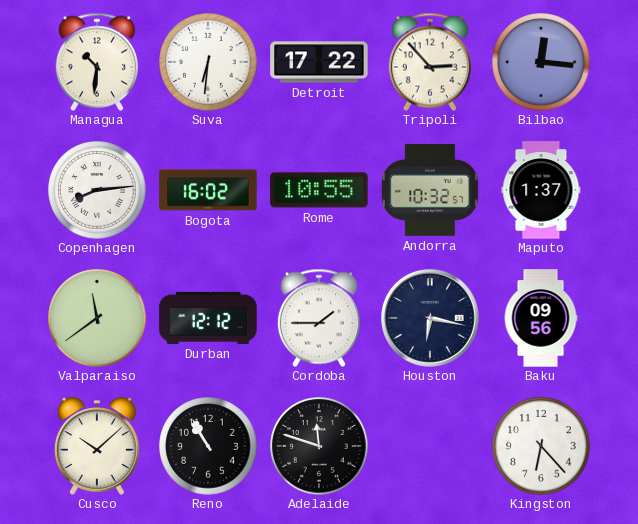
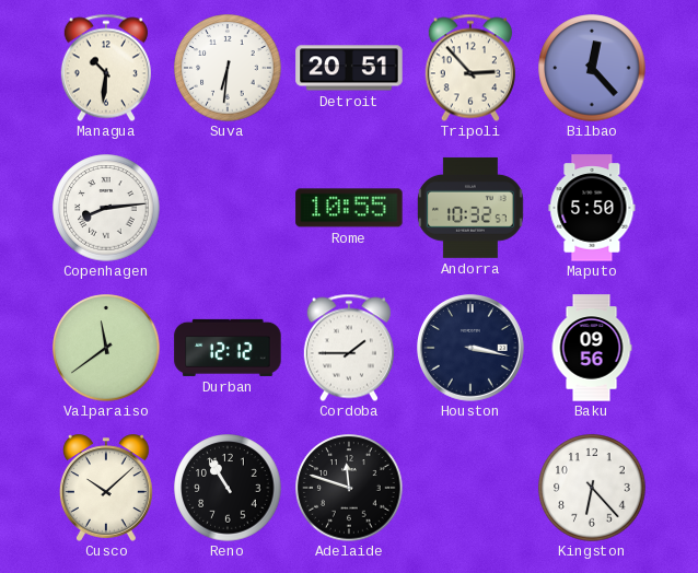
Detroit: 17:22 -> 20:51 (349, 68)
Bilbao: 12:16 -> 12:23 (592, 68)
Bogota: 16:02 -> none (208, 190)
Maputo: 1:37 -> 5:50 (592, 208)
Houston: 6:17 -> 3:17 (472, 349)
